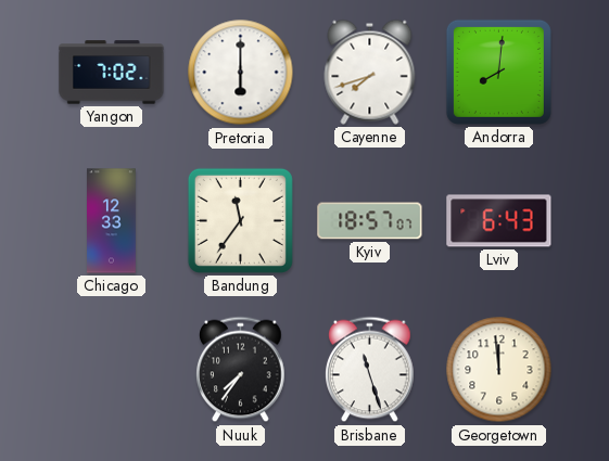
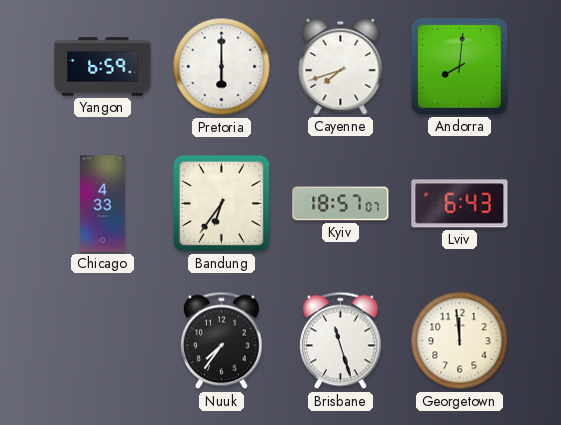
Yangon: 7:02 -> 6:59 (103, 67)
Chicago: 12:33 -> 4:33 (103, 204)
Bandung: 11:36 -> 6:36 (221, 203)
